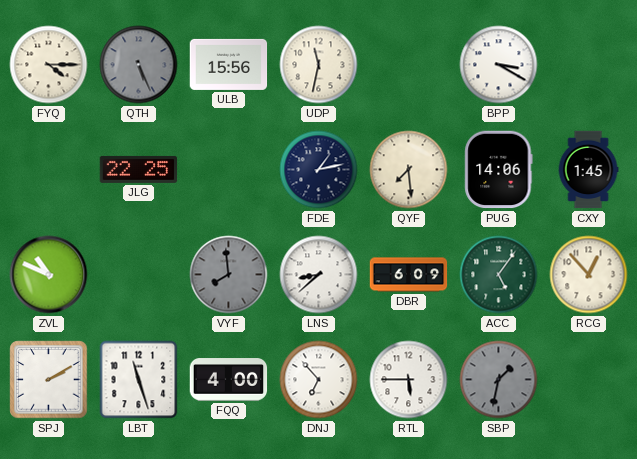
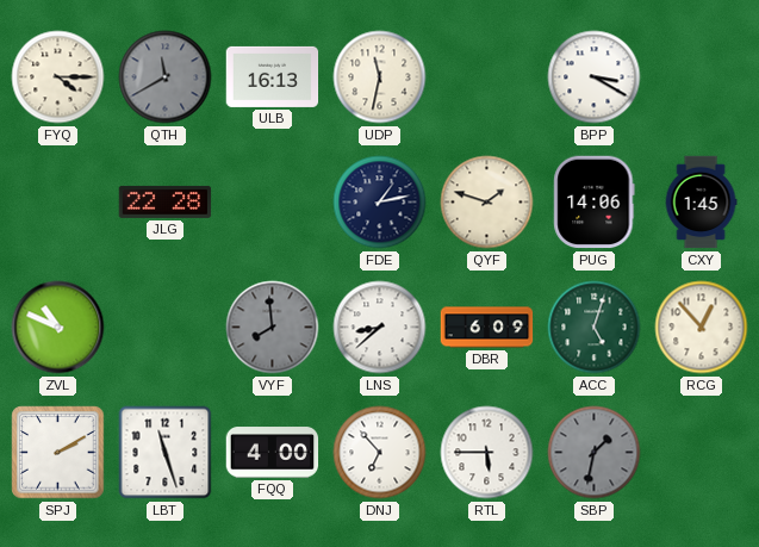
QTH: 5:26 -> 11:40 (166, 77)
ULB: 15:56 -> 16:13 (273, 76)
JLG: 22:25 -> 22:28 (166, 201)
QYF: 7:29 -> 1:48 (487, 203)
ACC: 5:06 -> 5:03 (595, 328)
